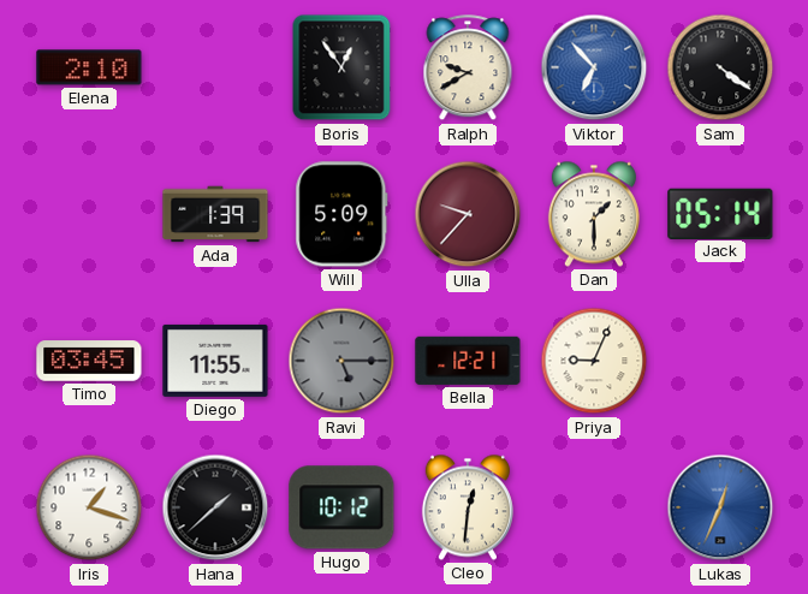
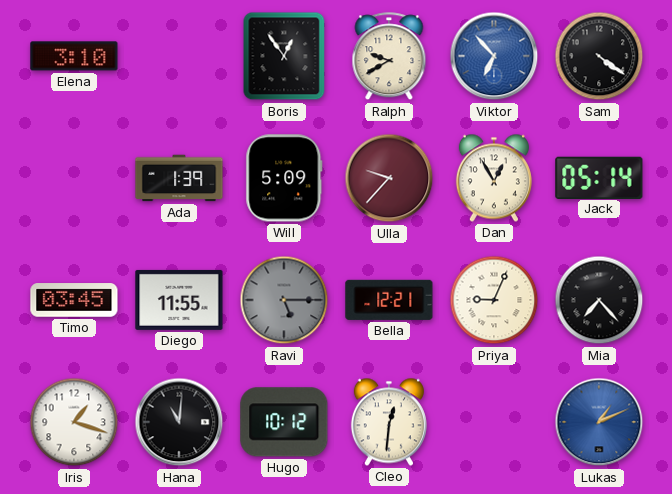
Elena: 2:10 -> 3:10 (74, 56)
Dan: 1:30 -> 12:55 (494, 178)
Mia: none -> 7:23 (599, 300)
Hana: 1:38 -> 11:01 (179, 422)
Lukas: 12:34 -> 1:11 (599, 422)
